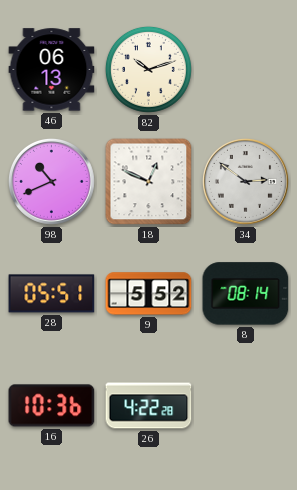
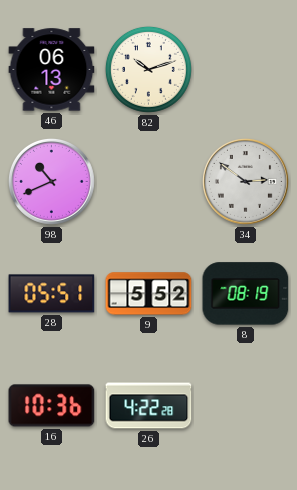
18: 12:49 -> none (149, 182)
8: 08:14 -> 08:19 (246, 294)
